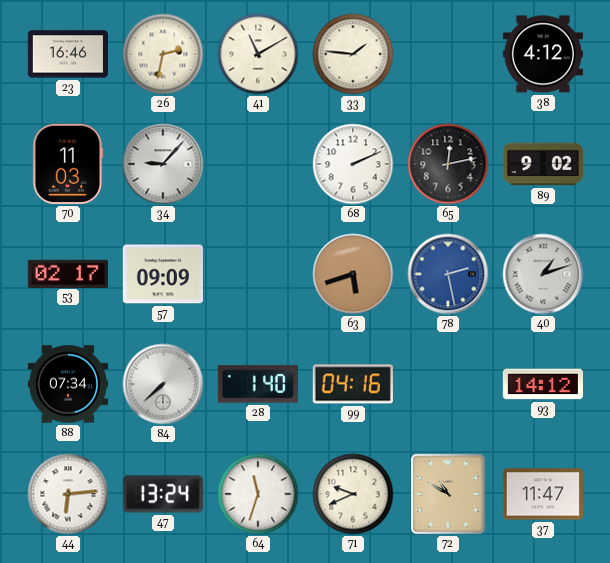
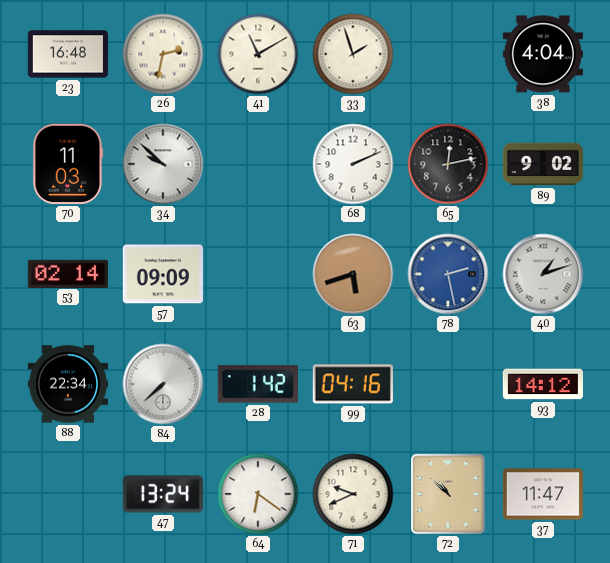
23: 16:46 -> 16:48 (68, 54)
33: 1:46 -> 1:57 (353, 54)
38: 4:12 -> 4:04 (543, 54)
34: 9:07 -> 9:52 (163, 164)
53: 02:17 -> 02:14 (68, 273)
88: 07:34 -> 22:34 (67, 384)
28: 1:40 -> 1:42 (258, 384)
44: 6:14 -> none (68, 494)
64: 11:33 -> 6:21 (258, 494)
72: 10:50 -> 10:52 (448, 494)
